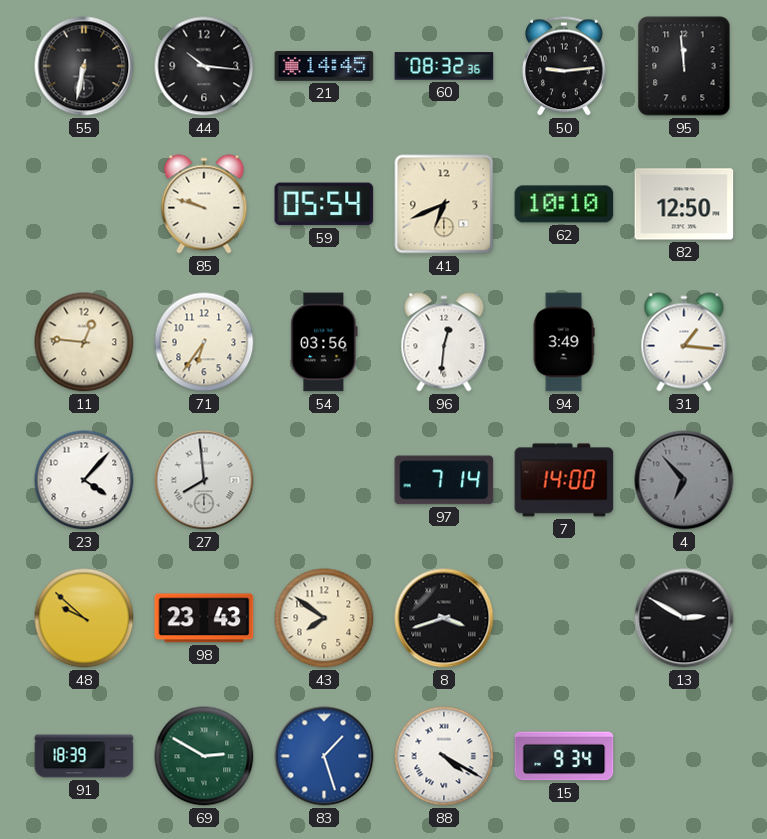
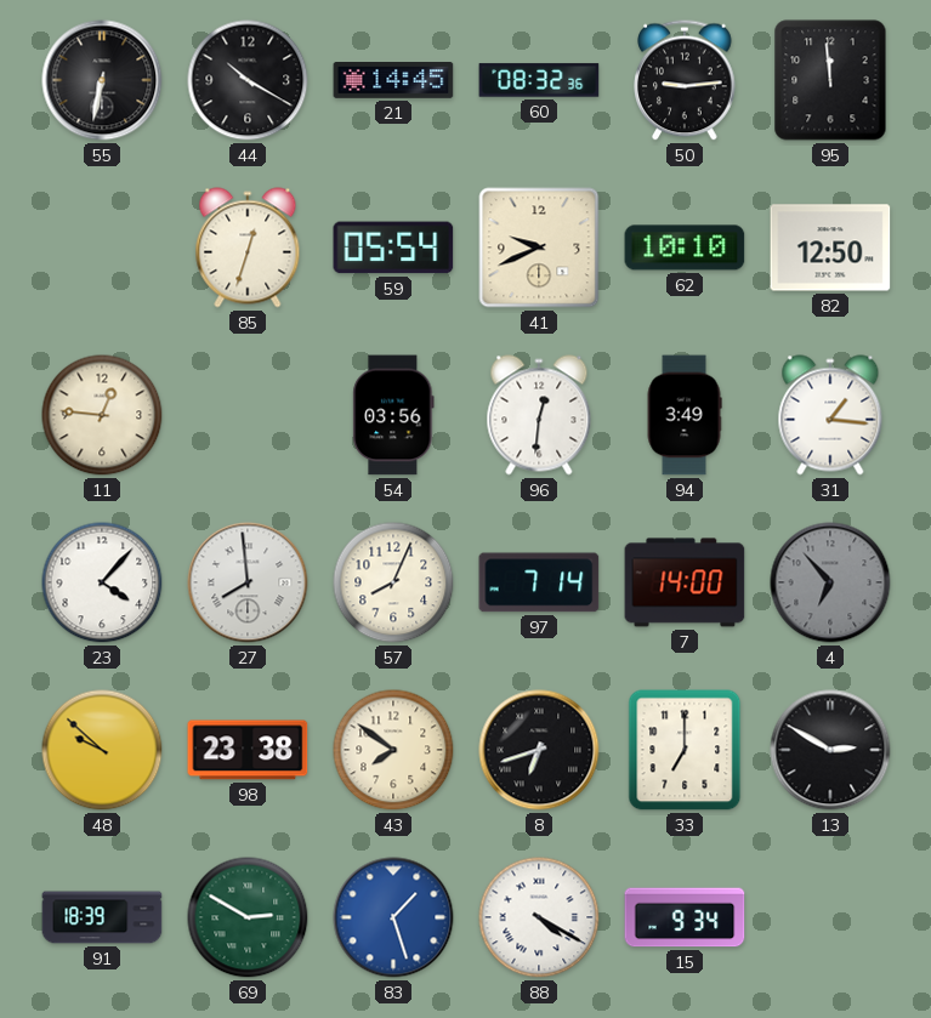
44: 10:16 -> 10:20 (248, 80)
85: 9:48 -> 12:33 (248, 248)
41: 6:41 -> 9:41 (539, 248)
71: 6:36 -> none (204, 342)
57: none -> 8:04 (393, 582)
98: 23:43 -> 23:38 (248, 750)
8: 3:42 -> 6:42 (539, 750)
33: none -> 7:00 (685, 750)
